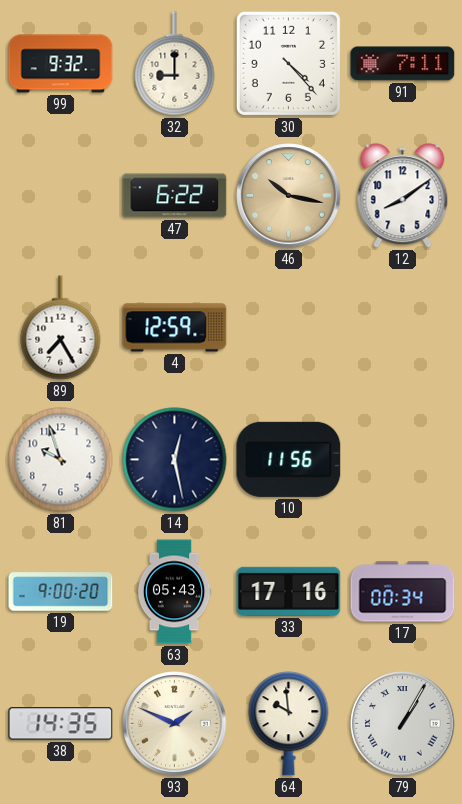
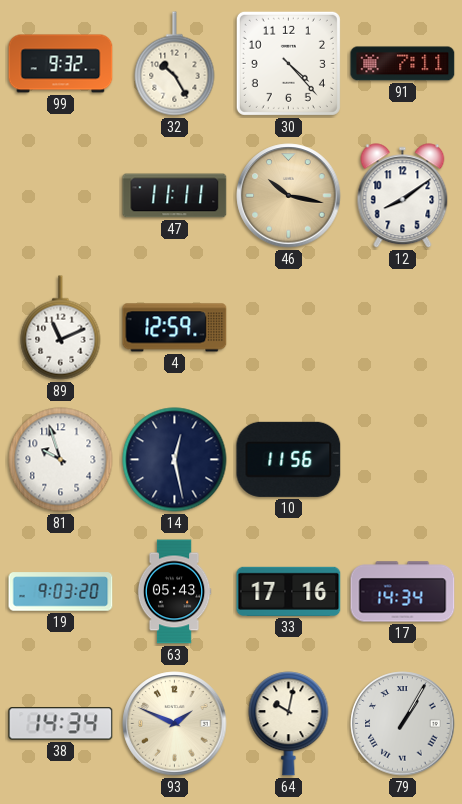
32: 9:00 -> 10:25 (175, 64)
47: 6:22 -> 11:11 (175, 196)
89: 7:25 -> 11:11 (61, 328)
19: 9:00 -> 9:03 (61, 592)
17: 00:34 -> 14:34 (403, 592)
38: 14:35 -> 14:34 (61, 724)
64: 9:59 -> 10:02 (289, 724)
